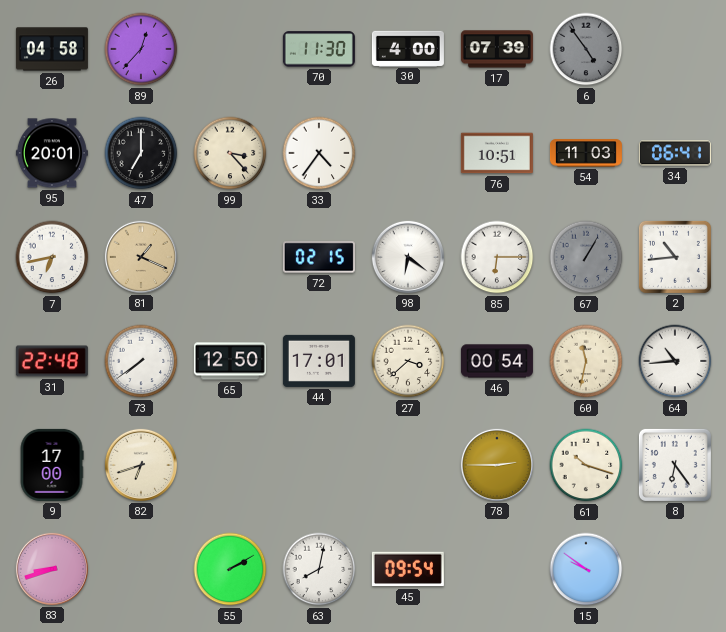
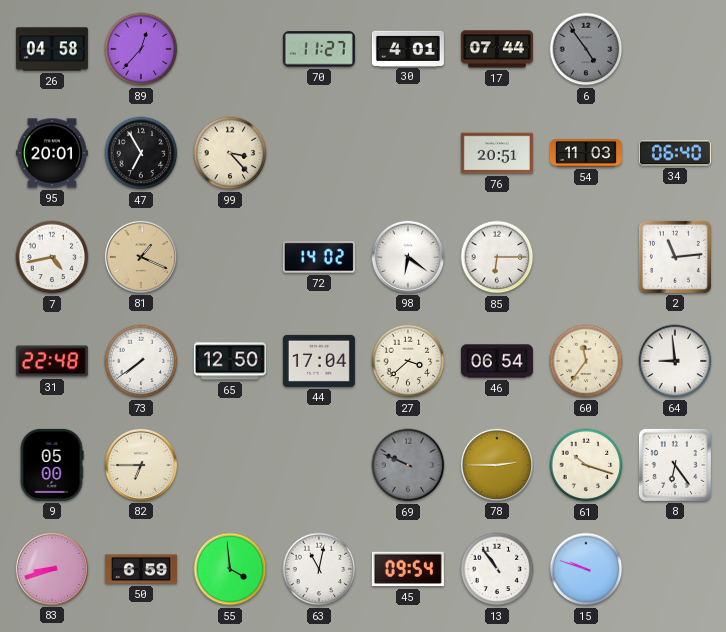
70: 11:30 -> 11:27 (319, 49)
30: 4:00 -> 4:01 (408, 48)
17: 07:39 -> 07:44 (497, 49)
47: 7:00 -> 6:55 (141, 153)
33: 4:36 -> none (319, 153)
76: 10:51 -> 20:51 (497, 153)
34: 06:41 -> 06:40 (675, 153)
7: 6:43 -> 4:43 (52, 257)
72: 02:15 -> 14:02 (319, 257)
67: 1:05 -> none (586, 257)
2: 10:44 -> 11:14 (675, 257)
44: 17:01 -> 17:04 (319, 361)
46: 00:54 -> 06:54 (497, 361)
60: 11:32 -> 11:36 (586, 361)
64: 10:44 -> 8:59 (675, 361)
9: 17:00 -> 05:00 (52, 465)
82: 6:42 -> 6:45 (141, 465)
69: none -> 9:49 (408, 465)
50: none -> 6:59 (141, 569)
55: 2:10 -> 3:59 (230, 569)
63: 8:02 -> 11:02 (319, 569)
13: none -> 10:54 (497, 569)
15: 9:51 -> 9:48 (586, 569)
